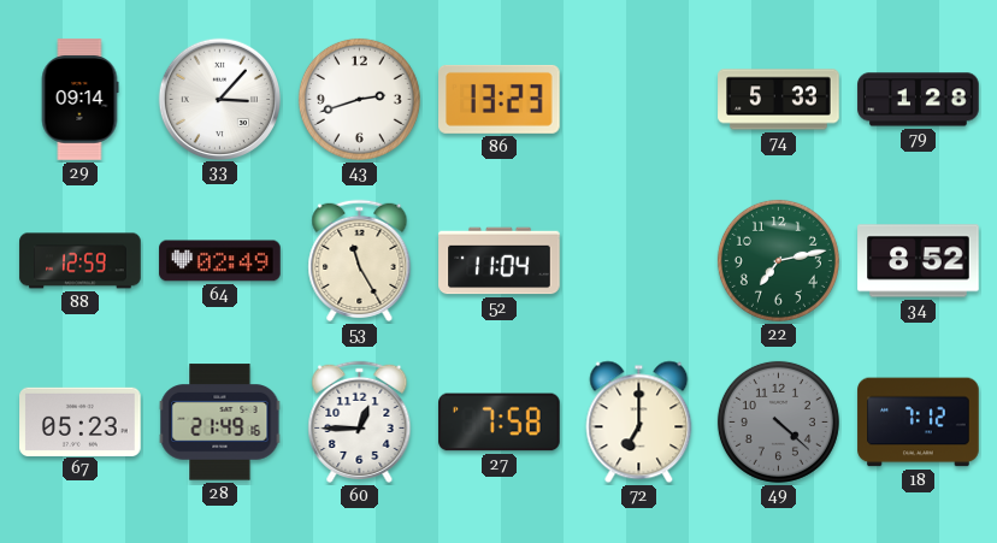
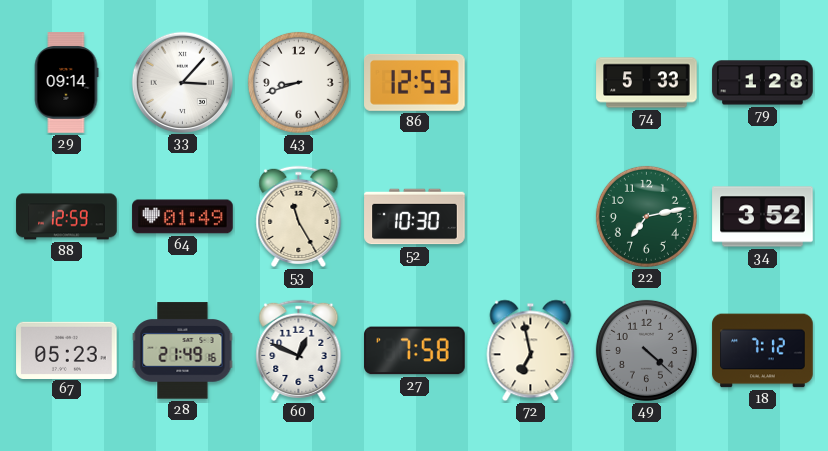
43: 2:42 -> 8:42 (298, 82)
86: 13:23 -> 12:53 (415, 82)
64: 02:49 -> 01:49 (183, 217)
52: 11:04 -> 10:30 (415, 217)
34: 8:52 -> 3:52 (763, 217)
60: 12:45 -> 12:49 (299, 350)
72: 7:00 -> 6:58 (531, 351)
